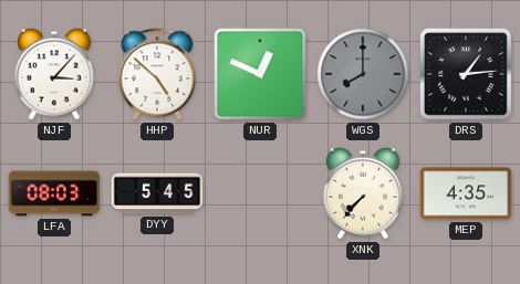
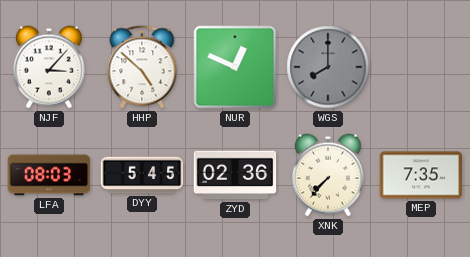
DRS: 1:14 -> none (467, 75)
ZYD: none -> 02:36 (235, 175)
MEP: 4:35 -> 7:35 (421, 175)
